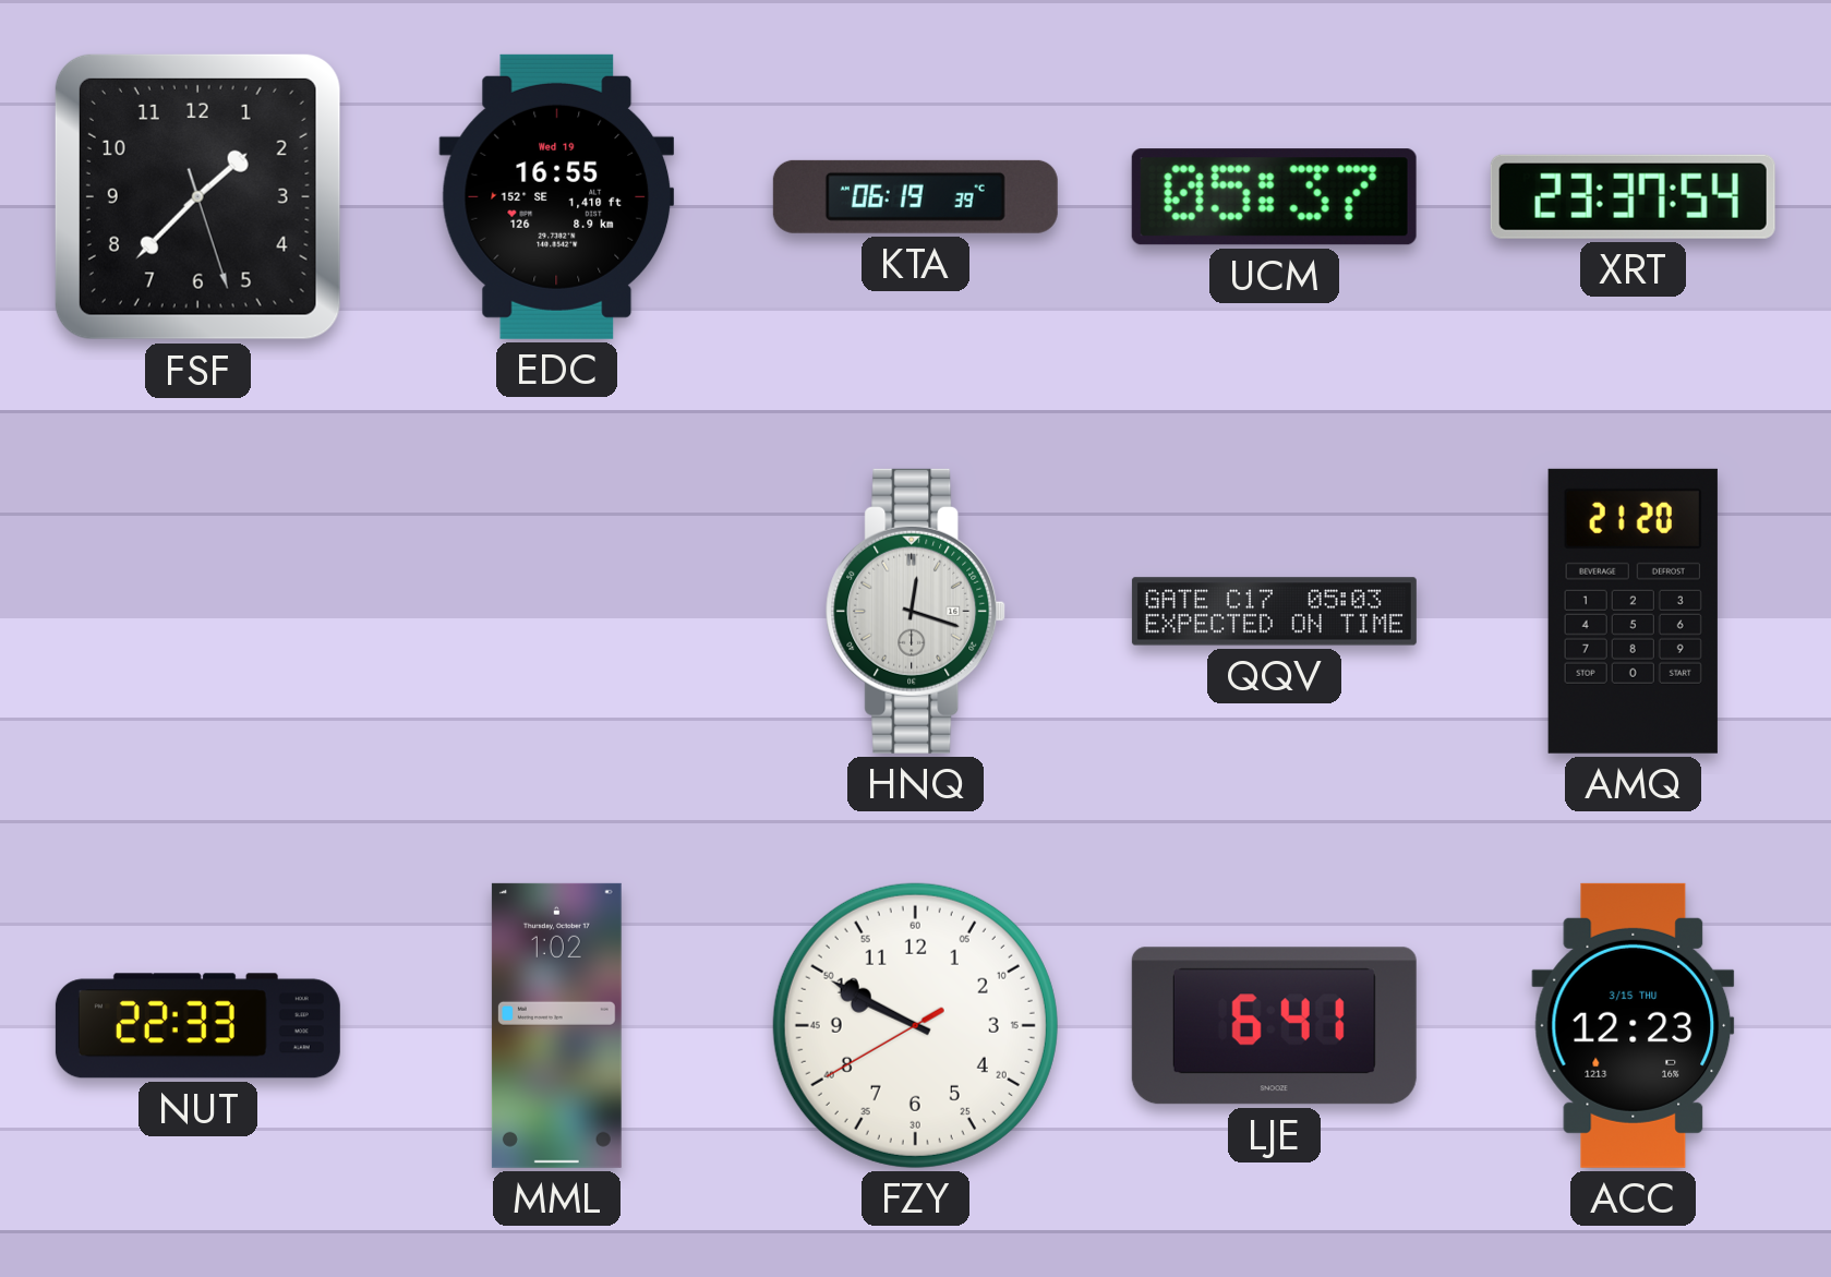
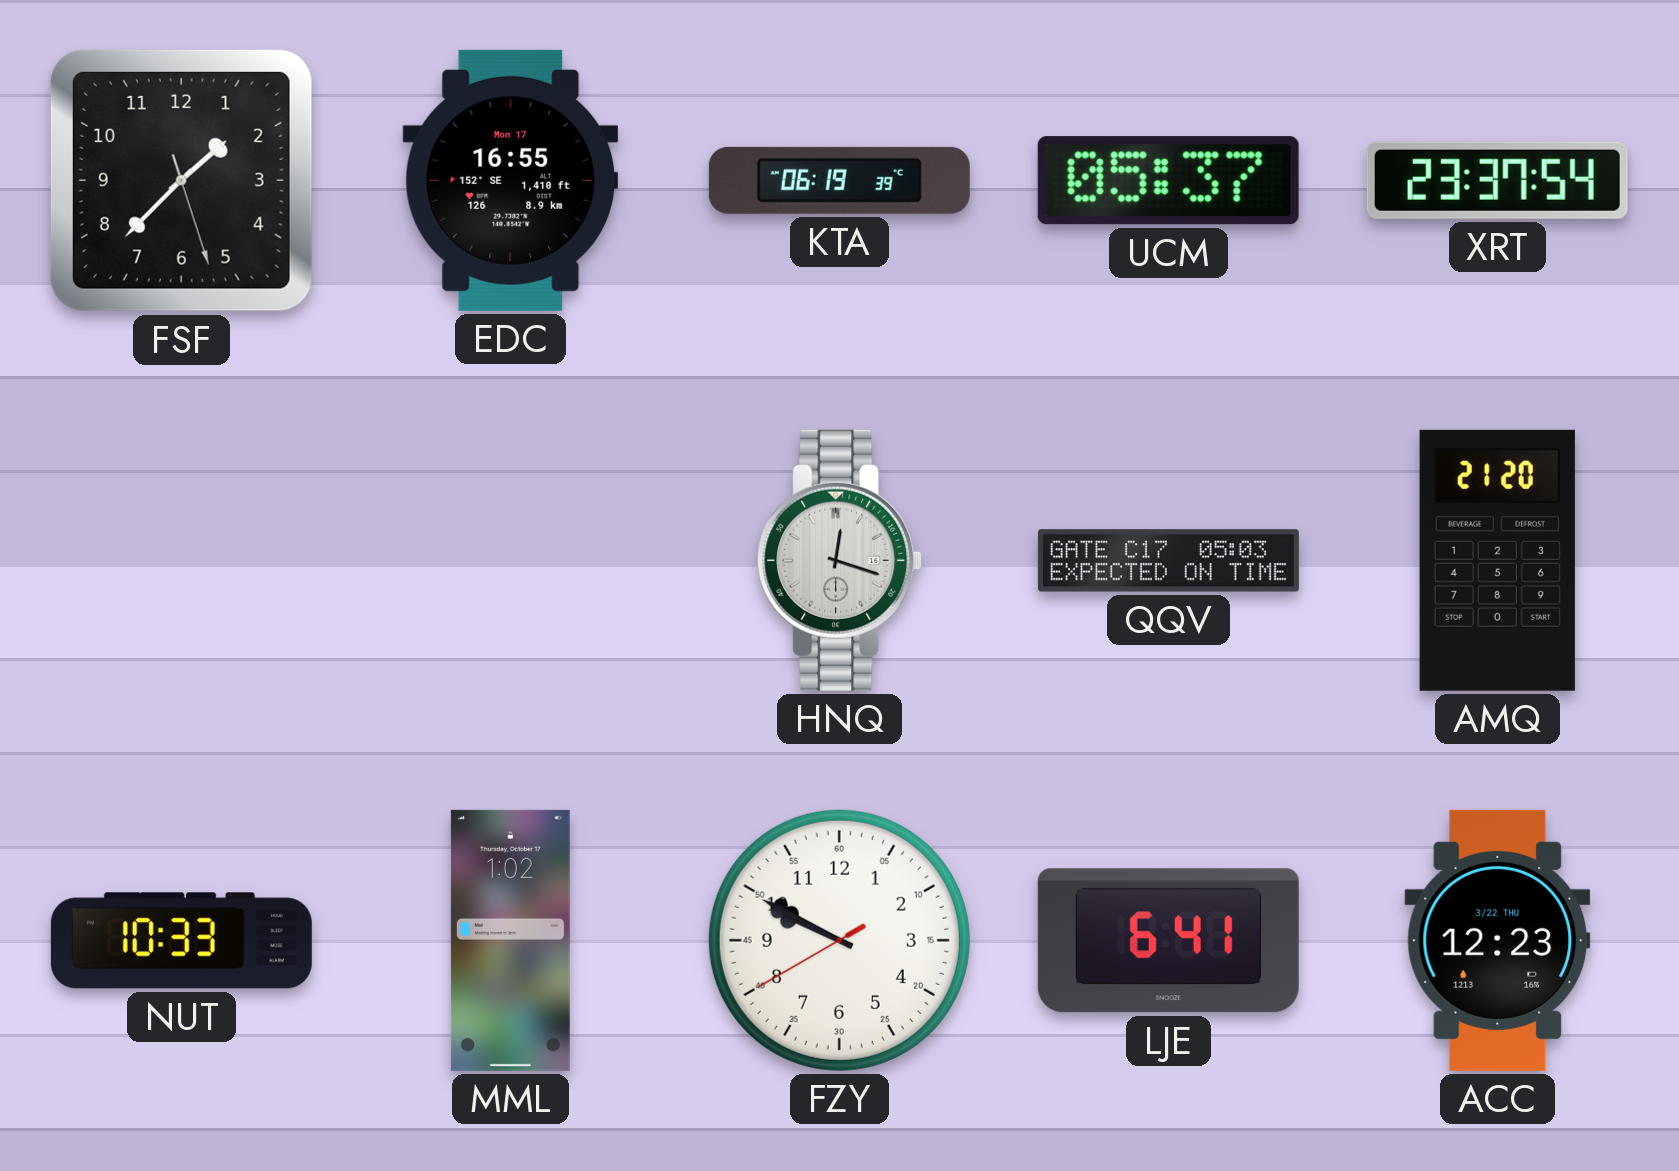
EDC date: Wed 19 -> Mon 17 (511, 180)
NUT: 22:33 -> 10:33 (181, 941)
ACC date: 3/15 THU -> 3/22 THU (1498, 940)
